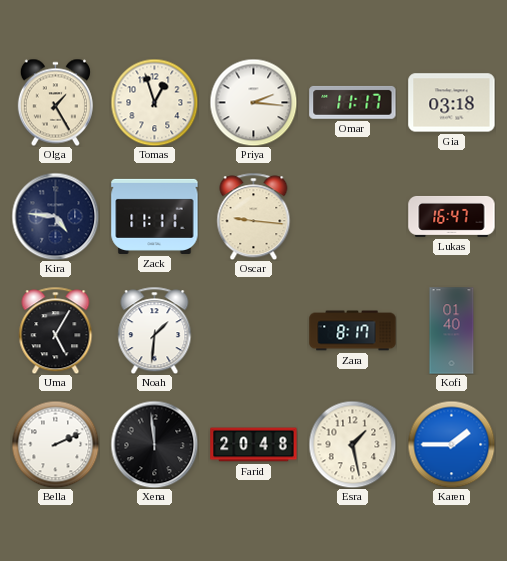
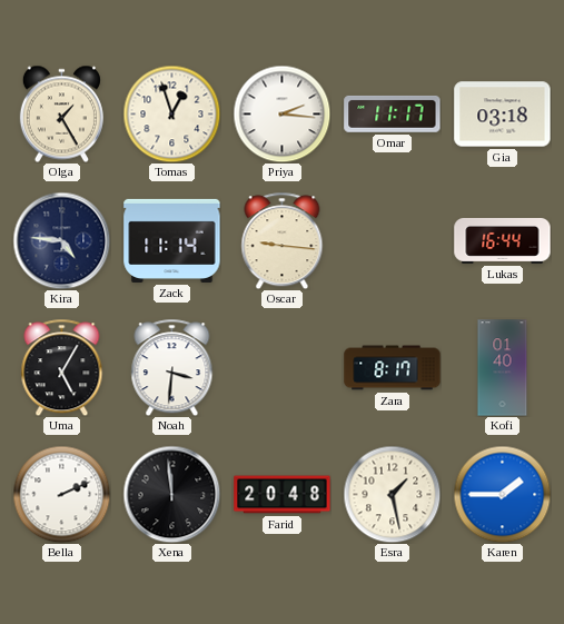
Zack: 11:11 -> 11:14 (172, 240)
Lukas: 16:47 -> 16:44 (503, 240)
Noah: 1:31 -> 3:31 (172, 367)
